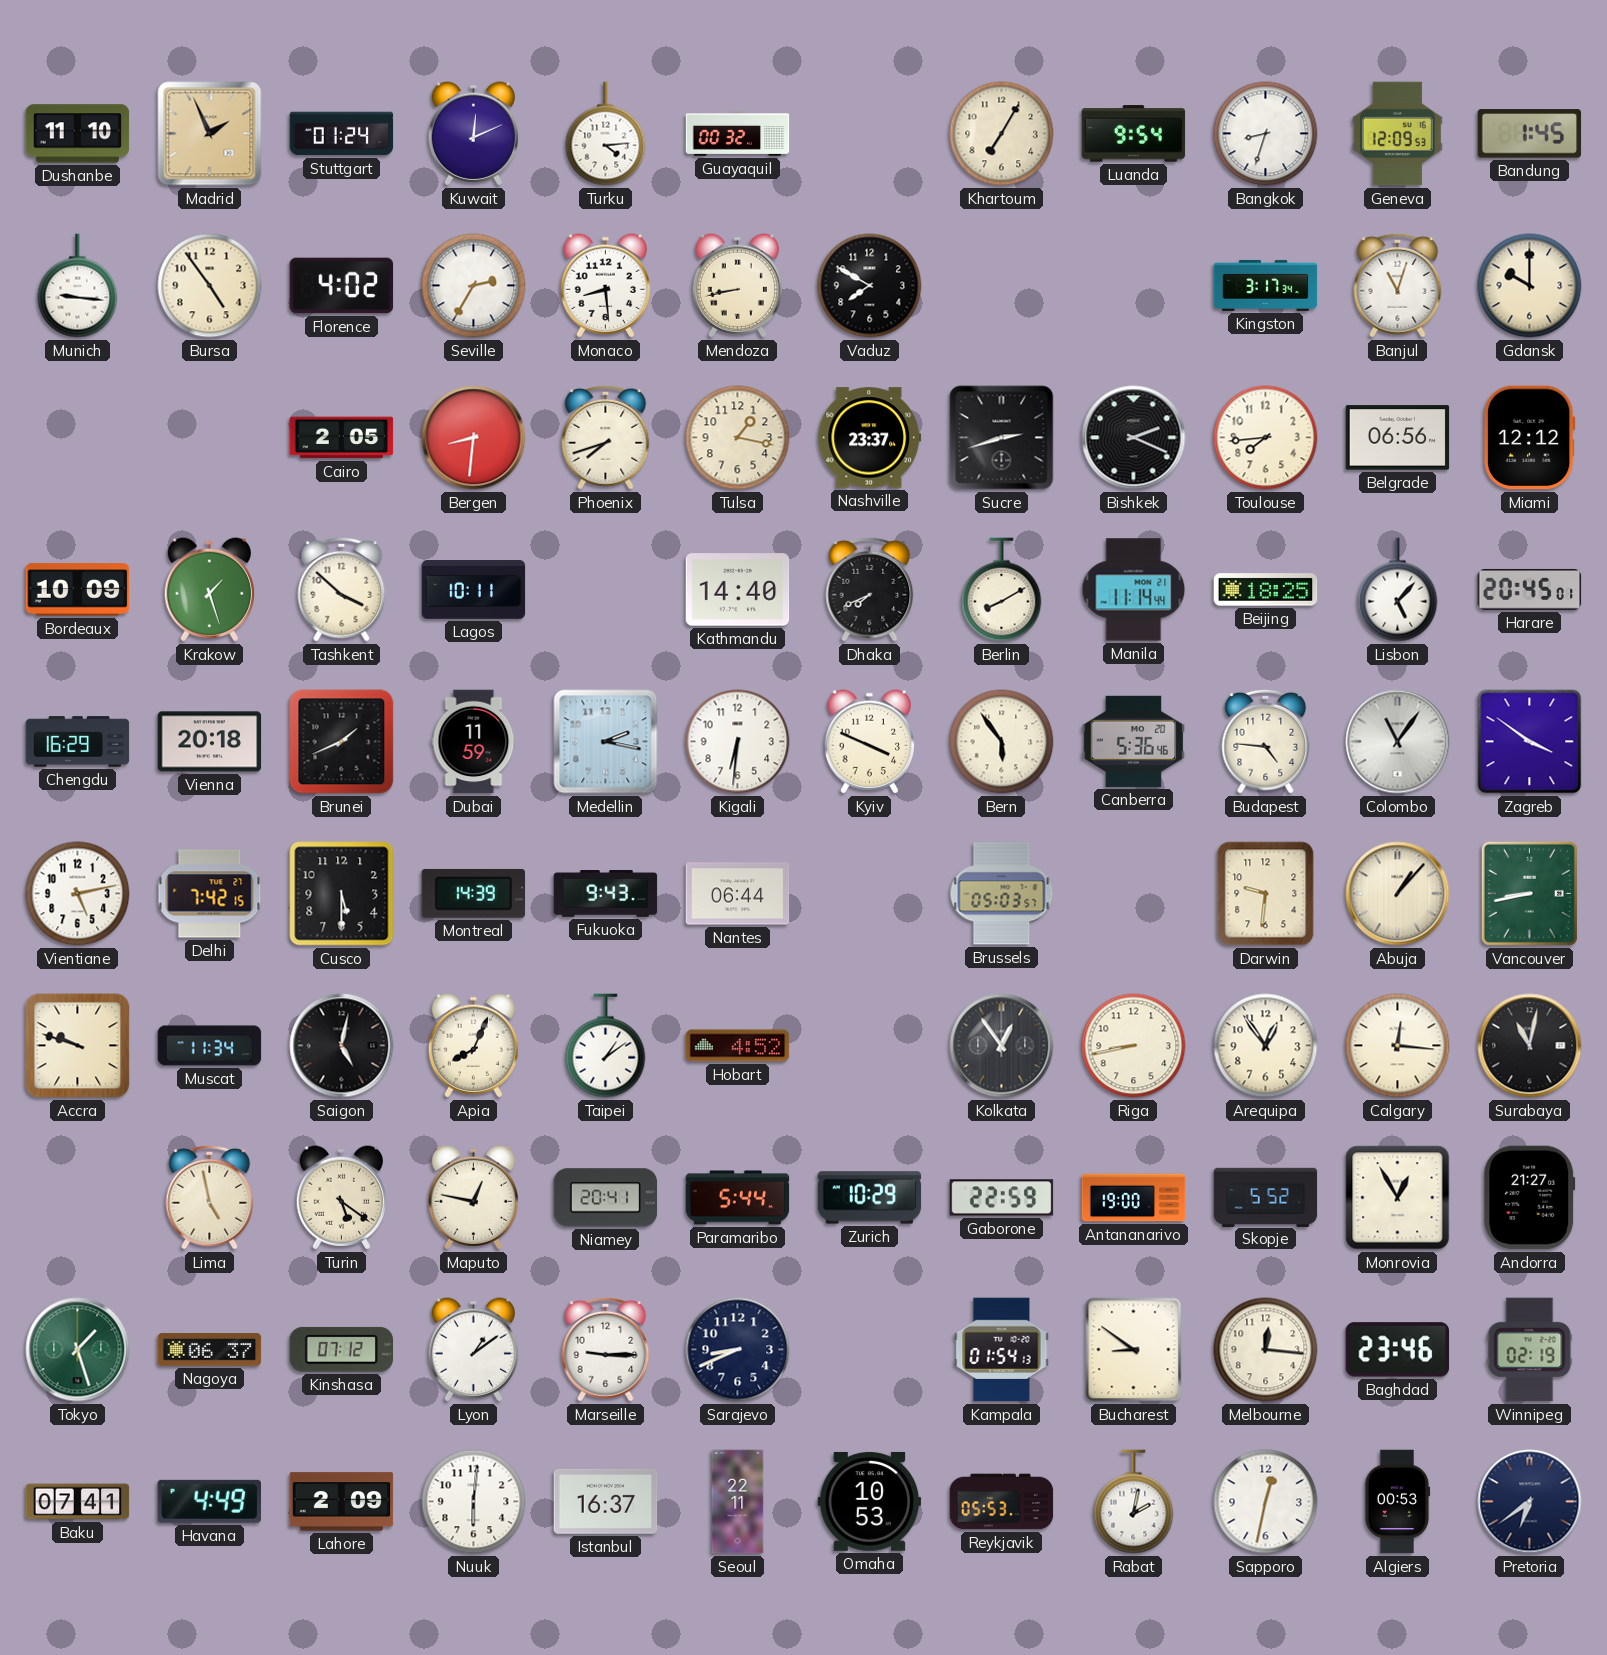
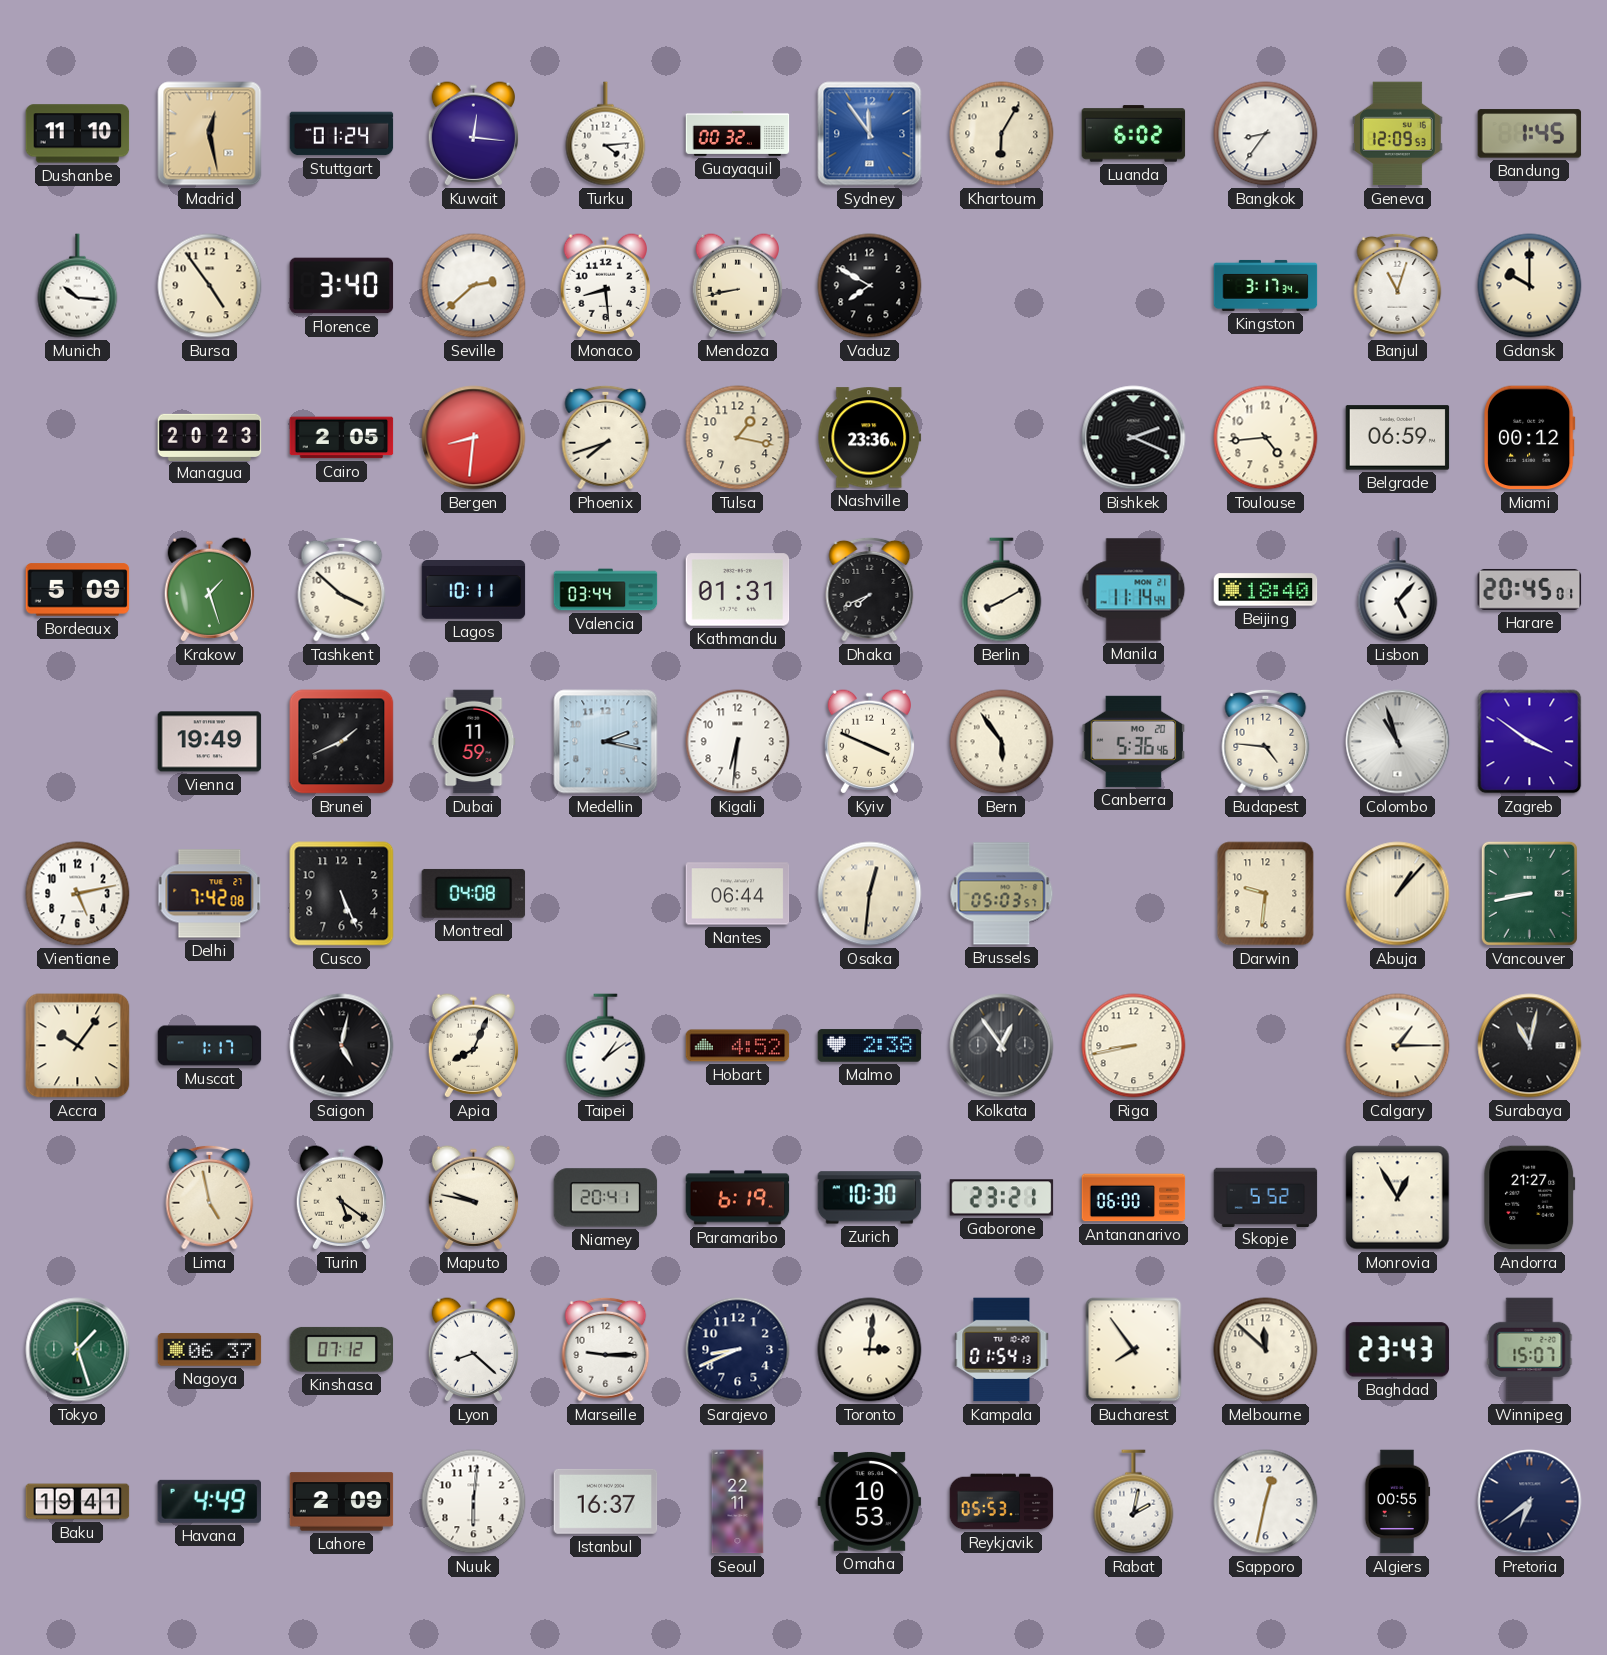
Madrid: 1:56 -> 12:28 (210, 134)
Kuwait: 12:11 -> 12:16 (473, 134)
Sydney: none -> 11:54 (870, 134)
Khartoum: 7:05 -> 6:05 (1002, 134)
Luanda: 9:54 -> 6:02 (1134, 134)
Bangkok: 8:33 -> 8:36 (1266, 134)
Munich: 9:16 -> 10:16 (78, 286)
Florence: 4:02 -> 3:40 (342, 286)
Seville: 2:35 -> 2:38 (474, 286)
Managua: none -> 20:23 (210, 437)
Nashville: 23:37 -> 23:36 (870, 438)
Sucre: 2:42 -> none (1002, 438)
Toulouse: 7:44 -> 4:44 (1266, 438)
Belgrade: 06:56 -> 06:59 (1398, 438)
Miami: 12:12 -> 00:12 (1530, 438)
Bordeaux: 10:09 -> 5:09 (78, 590)
Valencia: none -> 03:44 (606, 590)
Kathmandu: 14:40 -> 01:31 (738, 590)
Beijing: 18:25 -> 18:40 (1266, 590)
Chengdu: 16:29 -> none (78, 742)
Vienna: 20:18 -> 19:49 (210, 742)
Colombo: 11:06 -> 10:57 (1398, 742)
Delhi: 7:42:15 -> 7:42:08 (210, 894)
Cusco: 5:30 -> 5:26 (342, 894)
Montreal: 14:39 -> 04:08 (474, 893)
Fukuoka: 9:43 -> none (606, 894)
Osaka: none -> 12:31 (870, 894)
Accra: 9:48 -> 10:06 (78, 1046)
Muscat: 11:34 -> 1:17 (210, 1046)
Malmo: none -> 2:38 (870, 1046)
Arequipa: 12:54 -> none (1266, 1046)
Calgary: 12:16 -> 1:15 (1398, 1046)
Maputo: 12:47 -> 9:47 (473, 1198)
Paramaribo: 5:44 -> 6:19 (738, 1198)
Zurich: 10:29 -> 10:30 (870, 1198)
Gaborone: 22:59 -> 23:21 (1002, 1198)
Antananarivo: 19:00 -> 06:00 (1134, 1198)
Lyon: 1:09 -> 8:22 (473, 1350)
Toronto: none -> 3:01 (870, 1350)
Bucharest: 8:51 -> 7:54 (1134, 1350)
Melbourne: 12:16 -> 11:52 (1266, 1350)
Baghdad: 23:46 -> 23:43 (1398, 1350)
Winnipeg: 02:19 -> 15:07 (1530, 1350)
Baku: 07:41 -> 19:41 (78, 1502)
Algiers: 00:53 -> 00:55 (1397, 1502)
